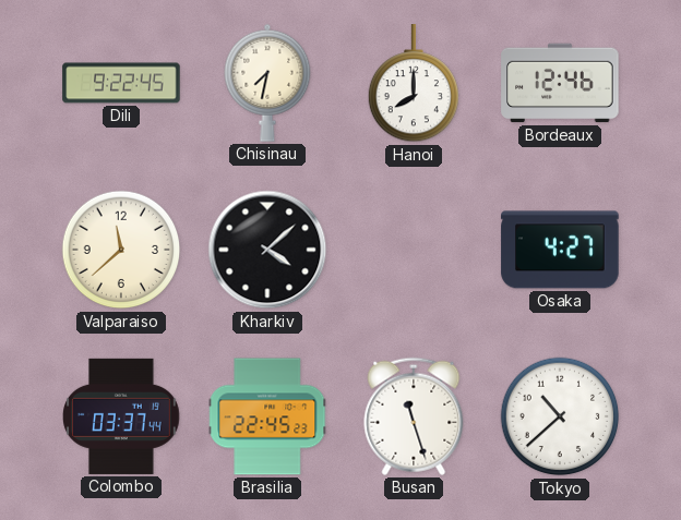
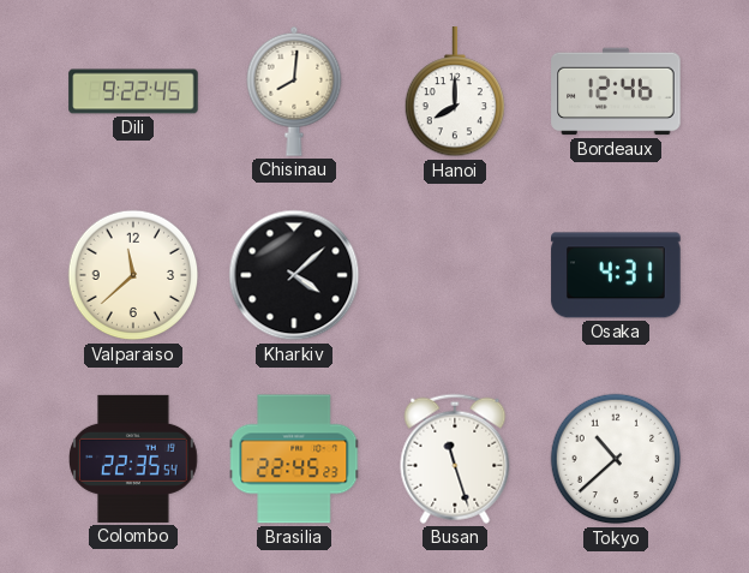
Chisinau: 7:32 -> 8:01 (294, 91)
Osaka: 4:27 -> 4:31 (616, 275)
Colombo: 03:37 -> 22:35 (134, 459)
